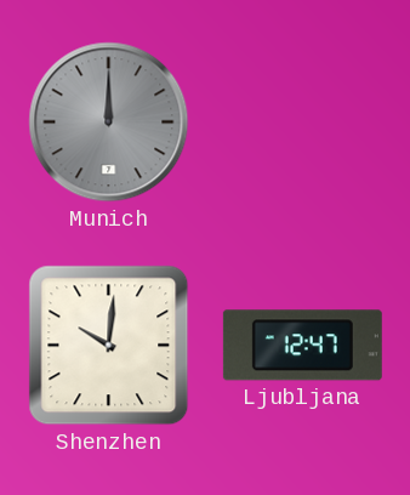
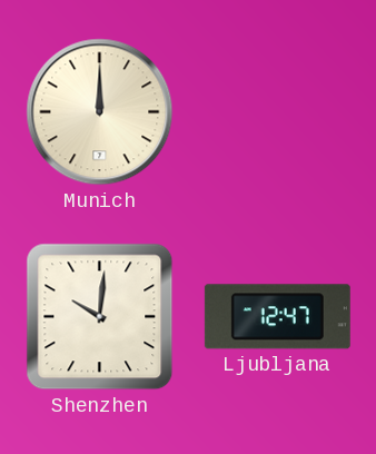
Munich dial: grey -> cream (100, 112)
